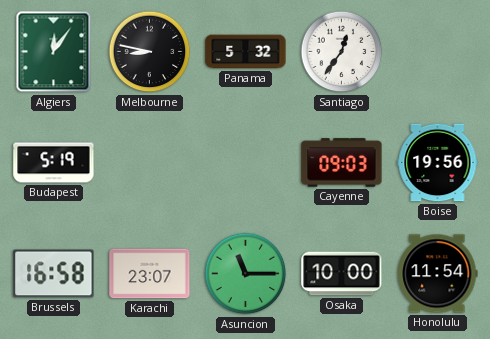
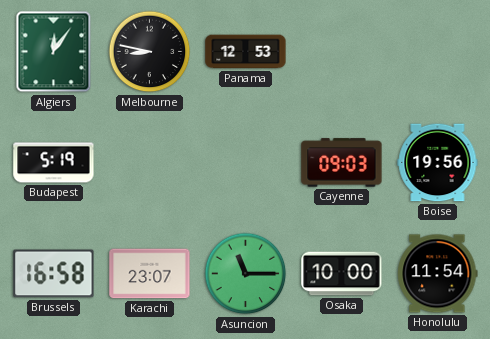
Panama: 5:32 -> 12:53 (246, 52)
Santiago: 12:36 -> none (342, 52)
